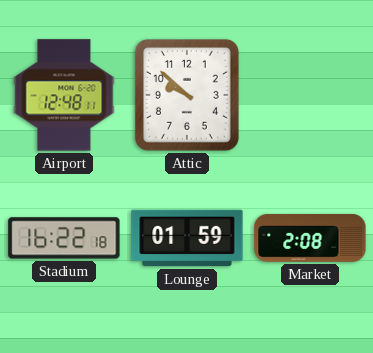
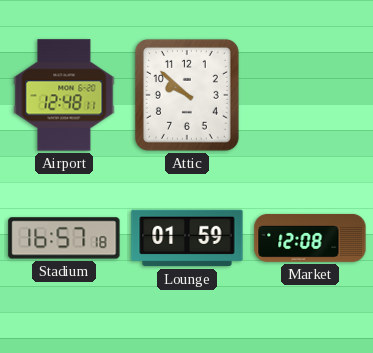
Stadium: 16:22 -> 16:57 (64, 238)
Market: 2:08 -> 12:08 (310, 238)
